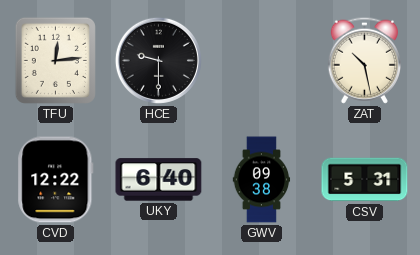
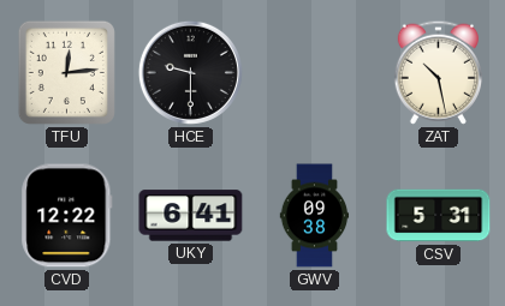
UKY: 6:40 -> 6:41 (191, 216)
